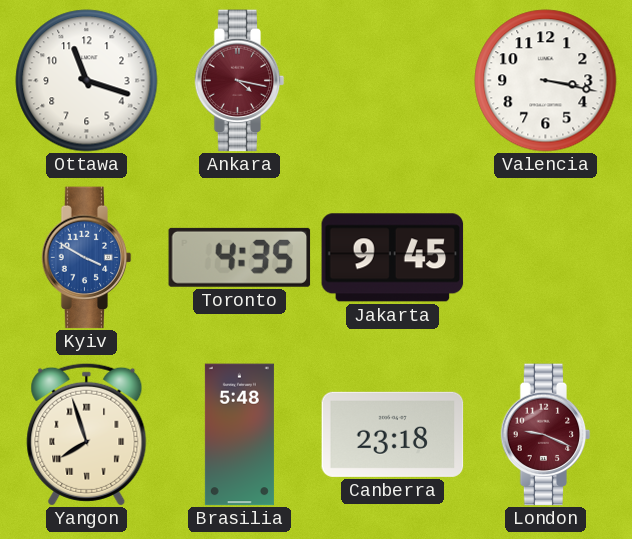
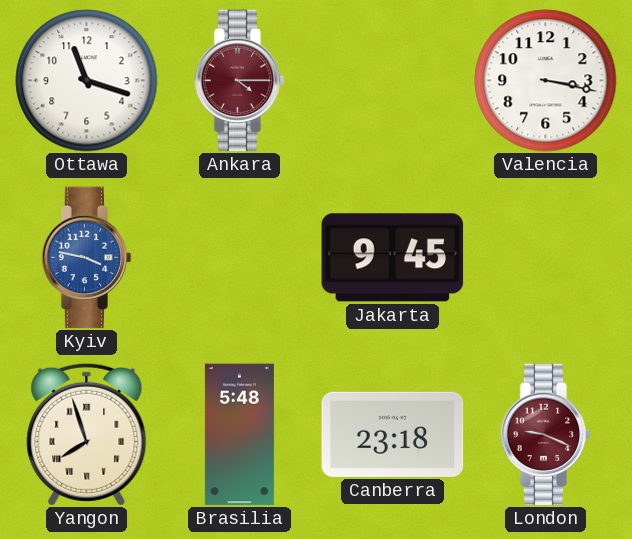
Ankara: 4:17 -> 4:15 (240, 81)
Kyiv: 3:50 -> 3:47 (87, 258)
Toronto: 4:35 -> none (240, 257)
